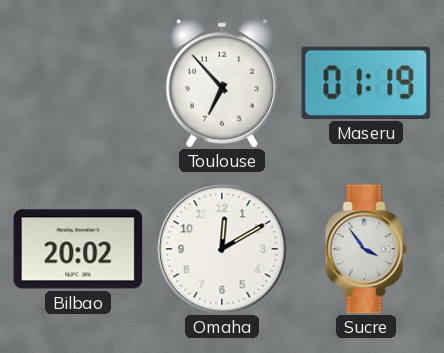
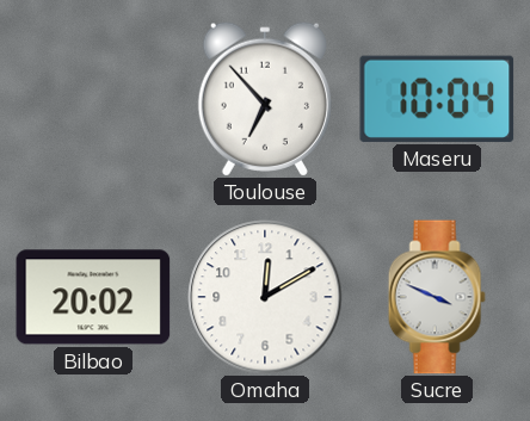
Maseru: 01:19 -> 10:04 (437, 99)
Sucre: 3:54 -> 3:49 (437, 297)
